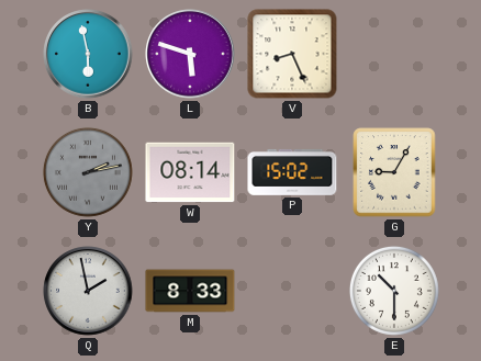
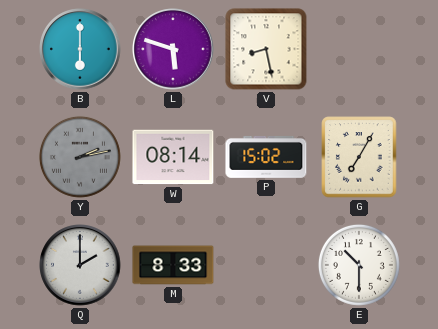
B: 5:58 -> 6:00 (80, 49)
V: 8:26 -> 8:28 (266, 49)
G: 9:05 -> 7:05 (359, 157)
Q: 1:58 -> 2:00 (80, 265)
